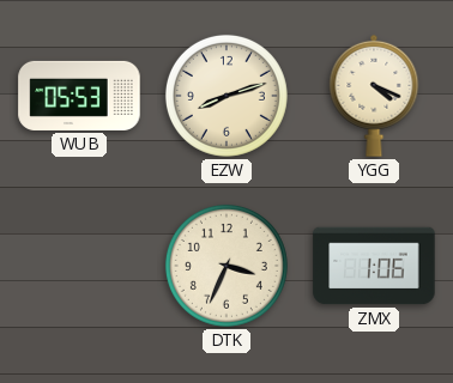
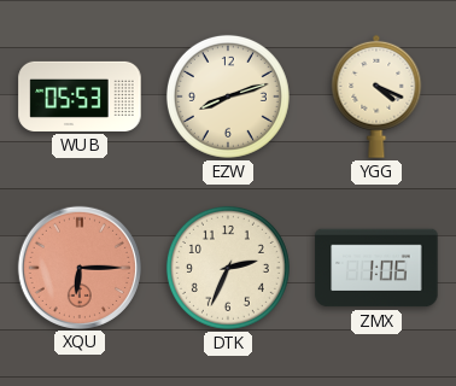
XQU: none -> 6:15 (78, 267)
DTK: 3:34 -> 2:34 (228, 268)
